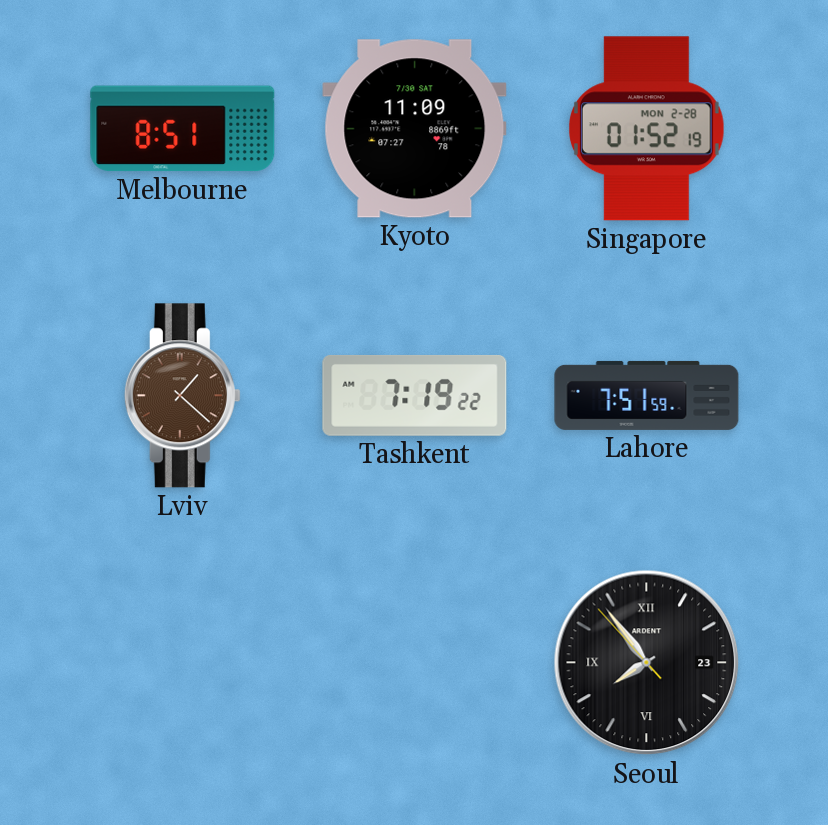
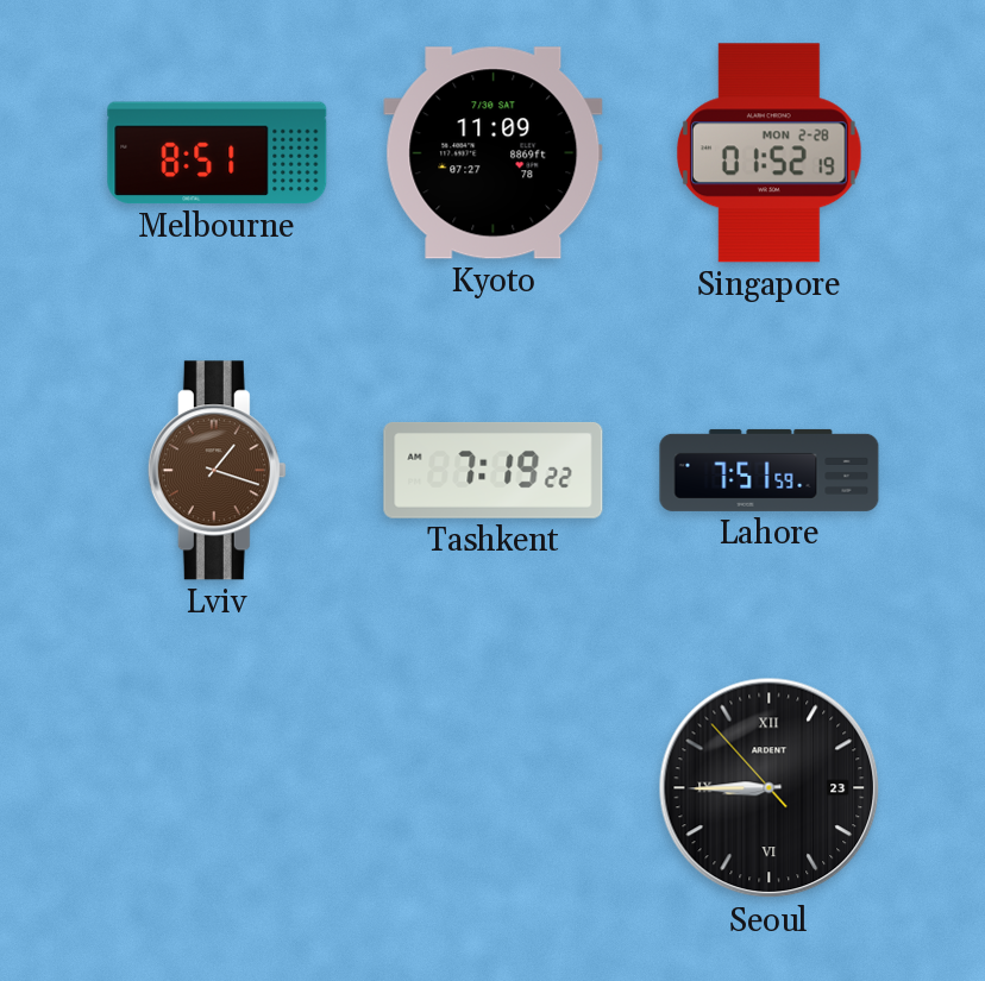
Lviv: 1:22 -> 1:18 (217, 471)
Seoul: 7:53 -> 8:44 (770, 788)
